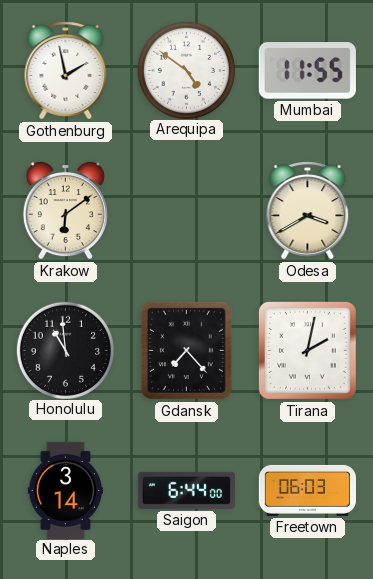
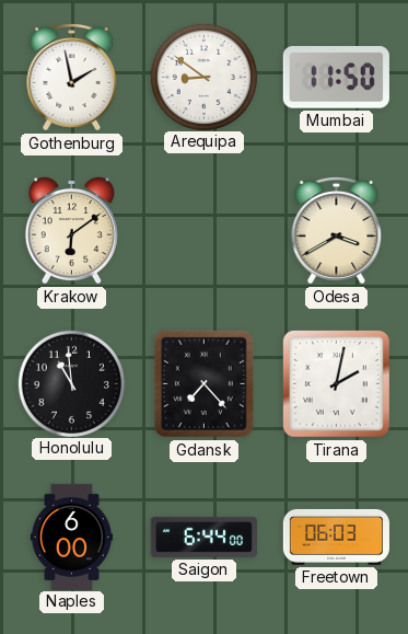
Arequipa: 4:51 -> 8:51 (203, 77)
Mumbai: 11:55 -> 11:50 (336, 78)
Naples: 3:14 -> 6:00 (71, 537)
